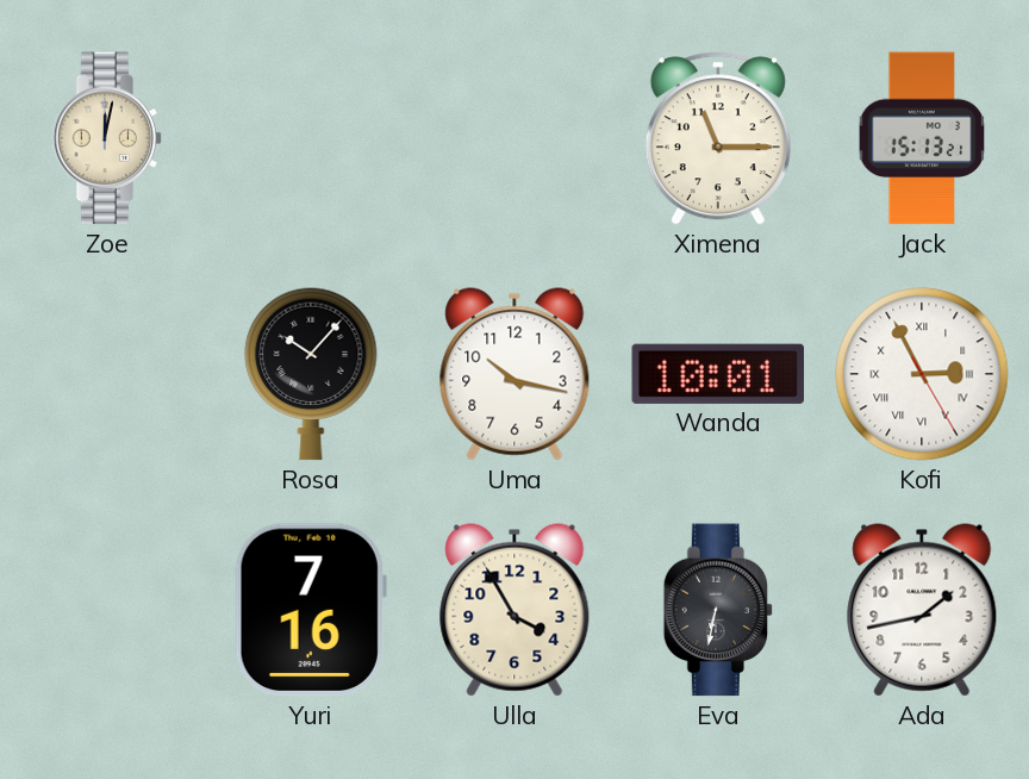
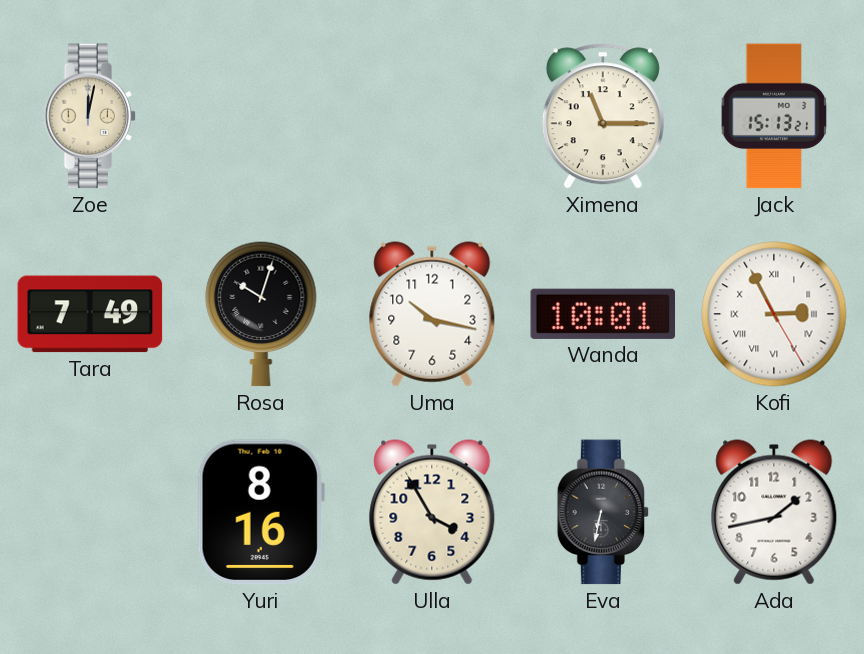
Tara: none -> 7:49 (90, 314)
Rosa: 10:07 -> 10:03 (261, 314)
Yuri: 7:16 -> 8:16 (261, 512)
